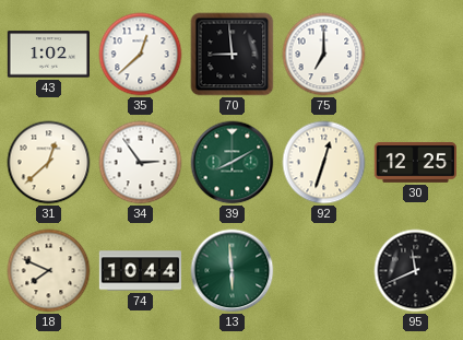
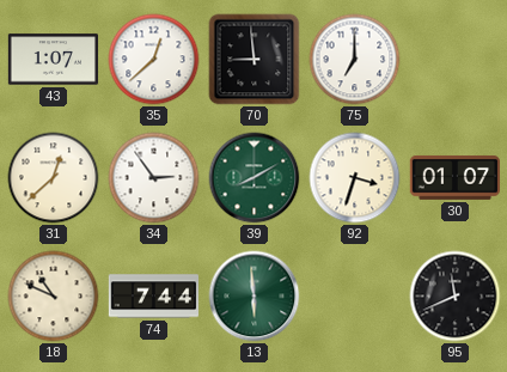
43: 1:02 -> 1:07 (53, 60)
92: 12:33 -> 3:33 (355, 178)
30: 12:25 -> 01:07 (454, 177)
18: 7:49 -> 10:49 (54, 297)
74: 10:44 -> 7:44 (154, 297)
